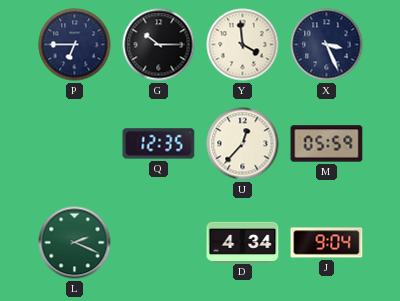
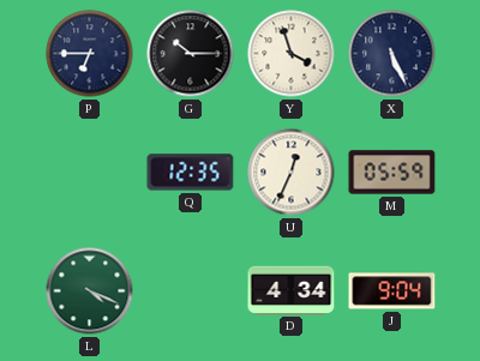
Y: 3:59 -> 3:57 (292, 54)
X: 3:26 -> 5:26 (392, 54)
U: 12:37 -> 12:34 (292, 173)
L: 2:19 -> 4:19 (90, 291)
